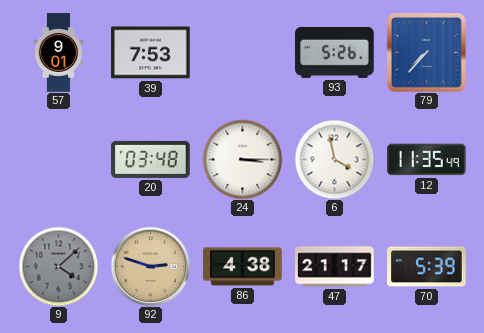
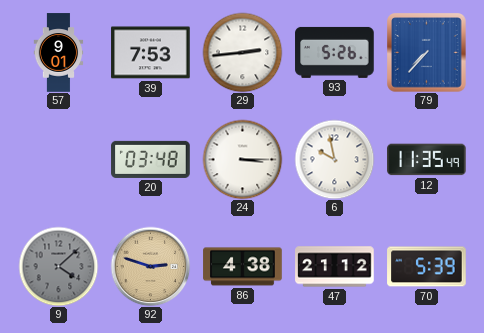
29: none -> 2:44 (242, 52)
6: 3:58 -> 9:58 (334, 159)
47: 21:17 -> 21:12 (335, 267)
